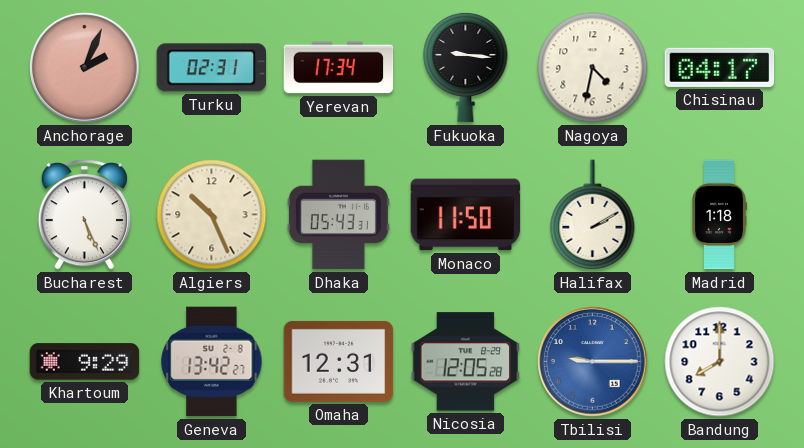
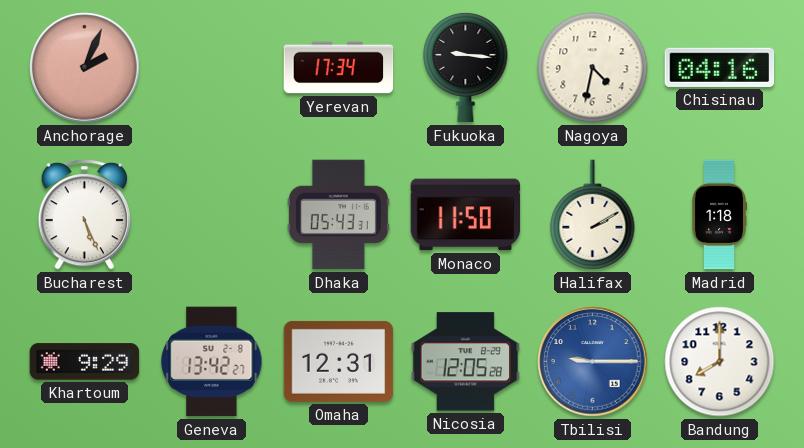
Turku: 02:31 -> none (212, 68)
Chisinau: 04:17 -> 04:16 (720, 67)
Algiers: 10:26 -> none (212, 215)
